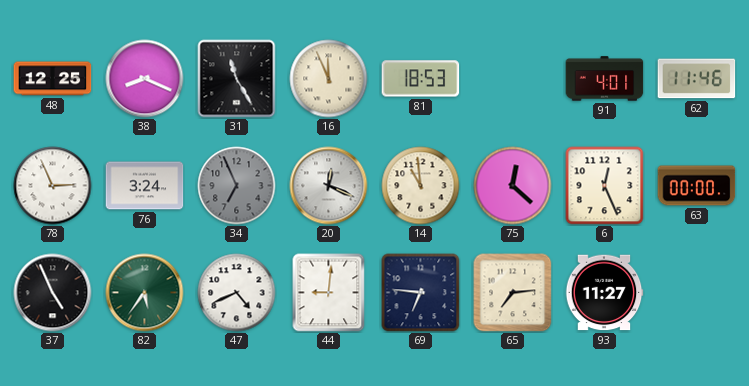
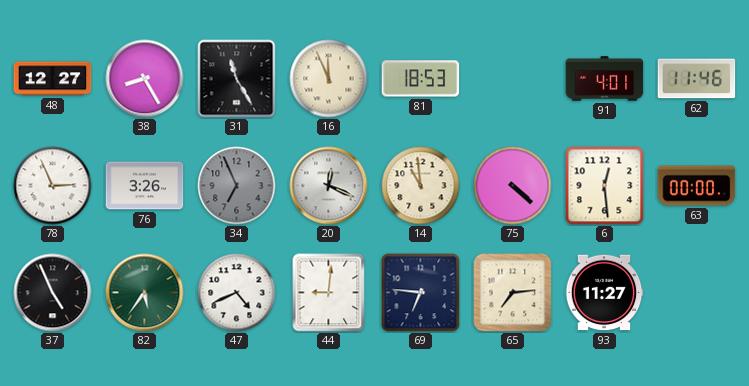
48: 12:25 -> 12:27 (53, 79)
38: 8:19 -> 8:25 (145, 79)
76: 3:24 -> 3:26 (145, 186)
75: 12:22 -> 4:22 (513, 186)
6: 12:26 -> 12:29 (605, 186)
